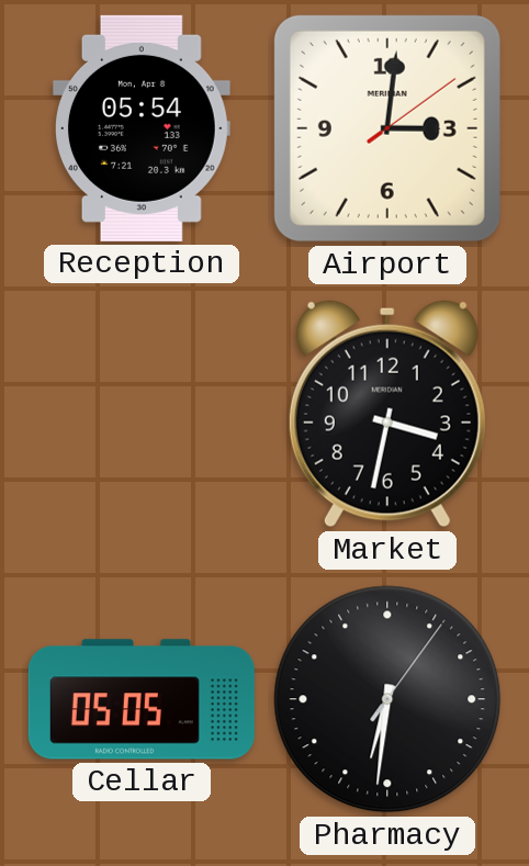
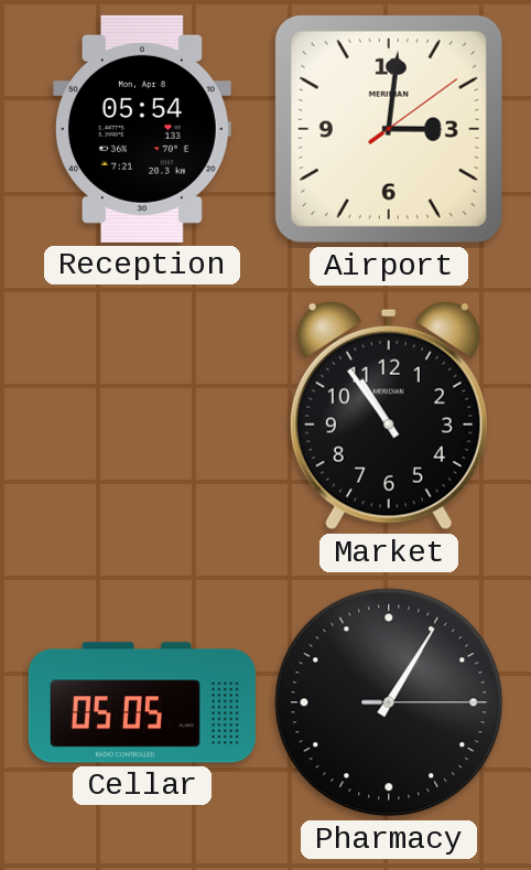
Market: 3:32 -> 10:54 (389, 416)
Pharmacy: 6:31 -> 1:05 (389, 702)
